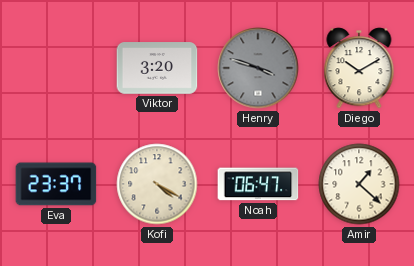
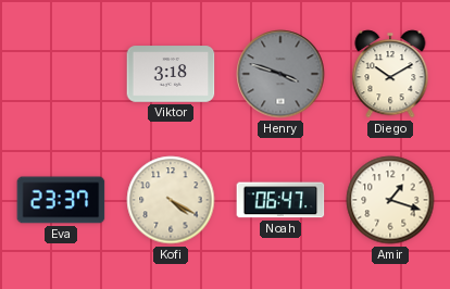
Viktor: 3:20 -> 3:18 (171, 74)
Amir: 1:22 -> 1:18 (390, 200)
